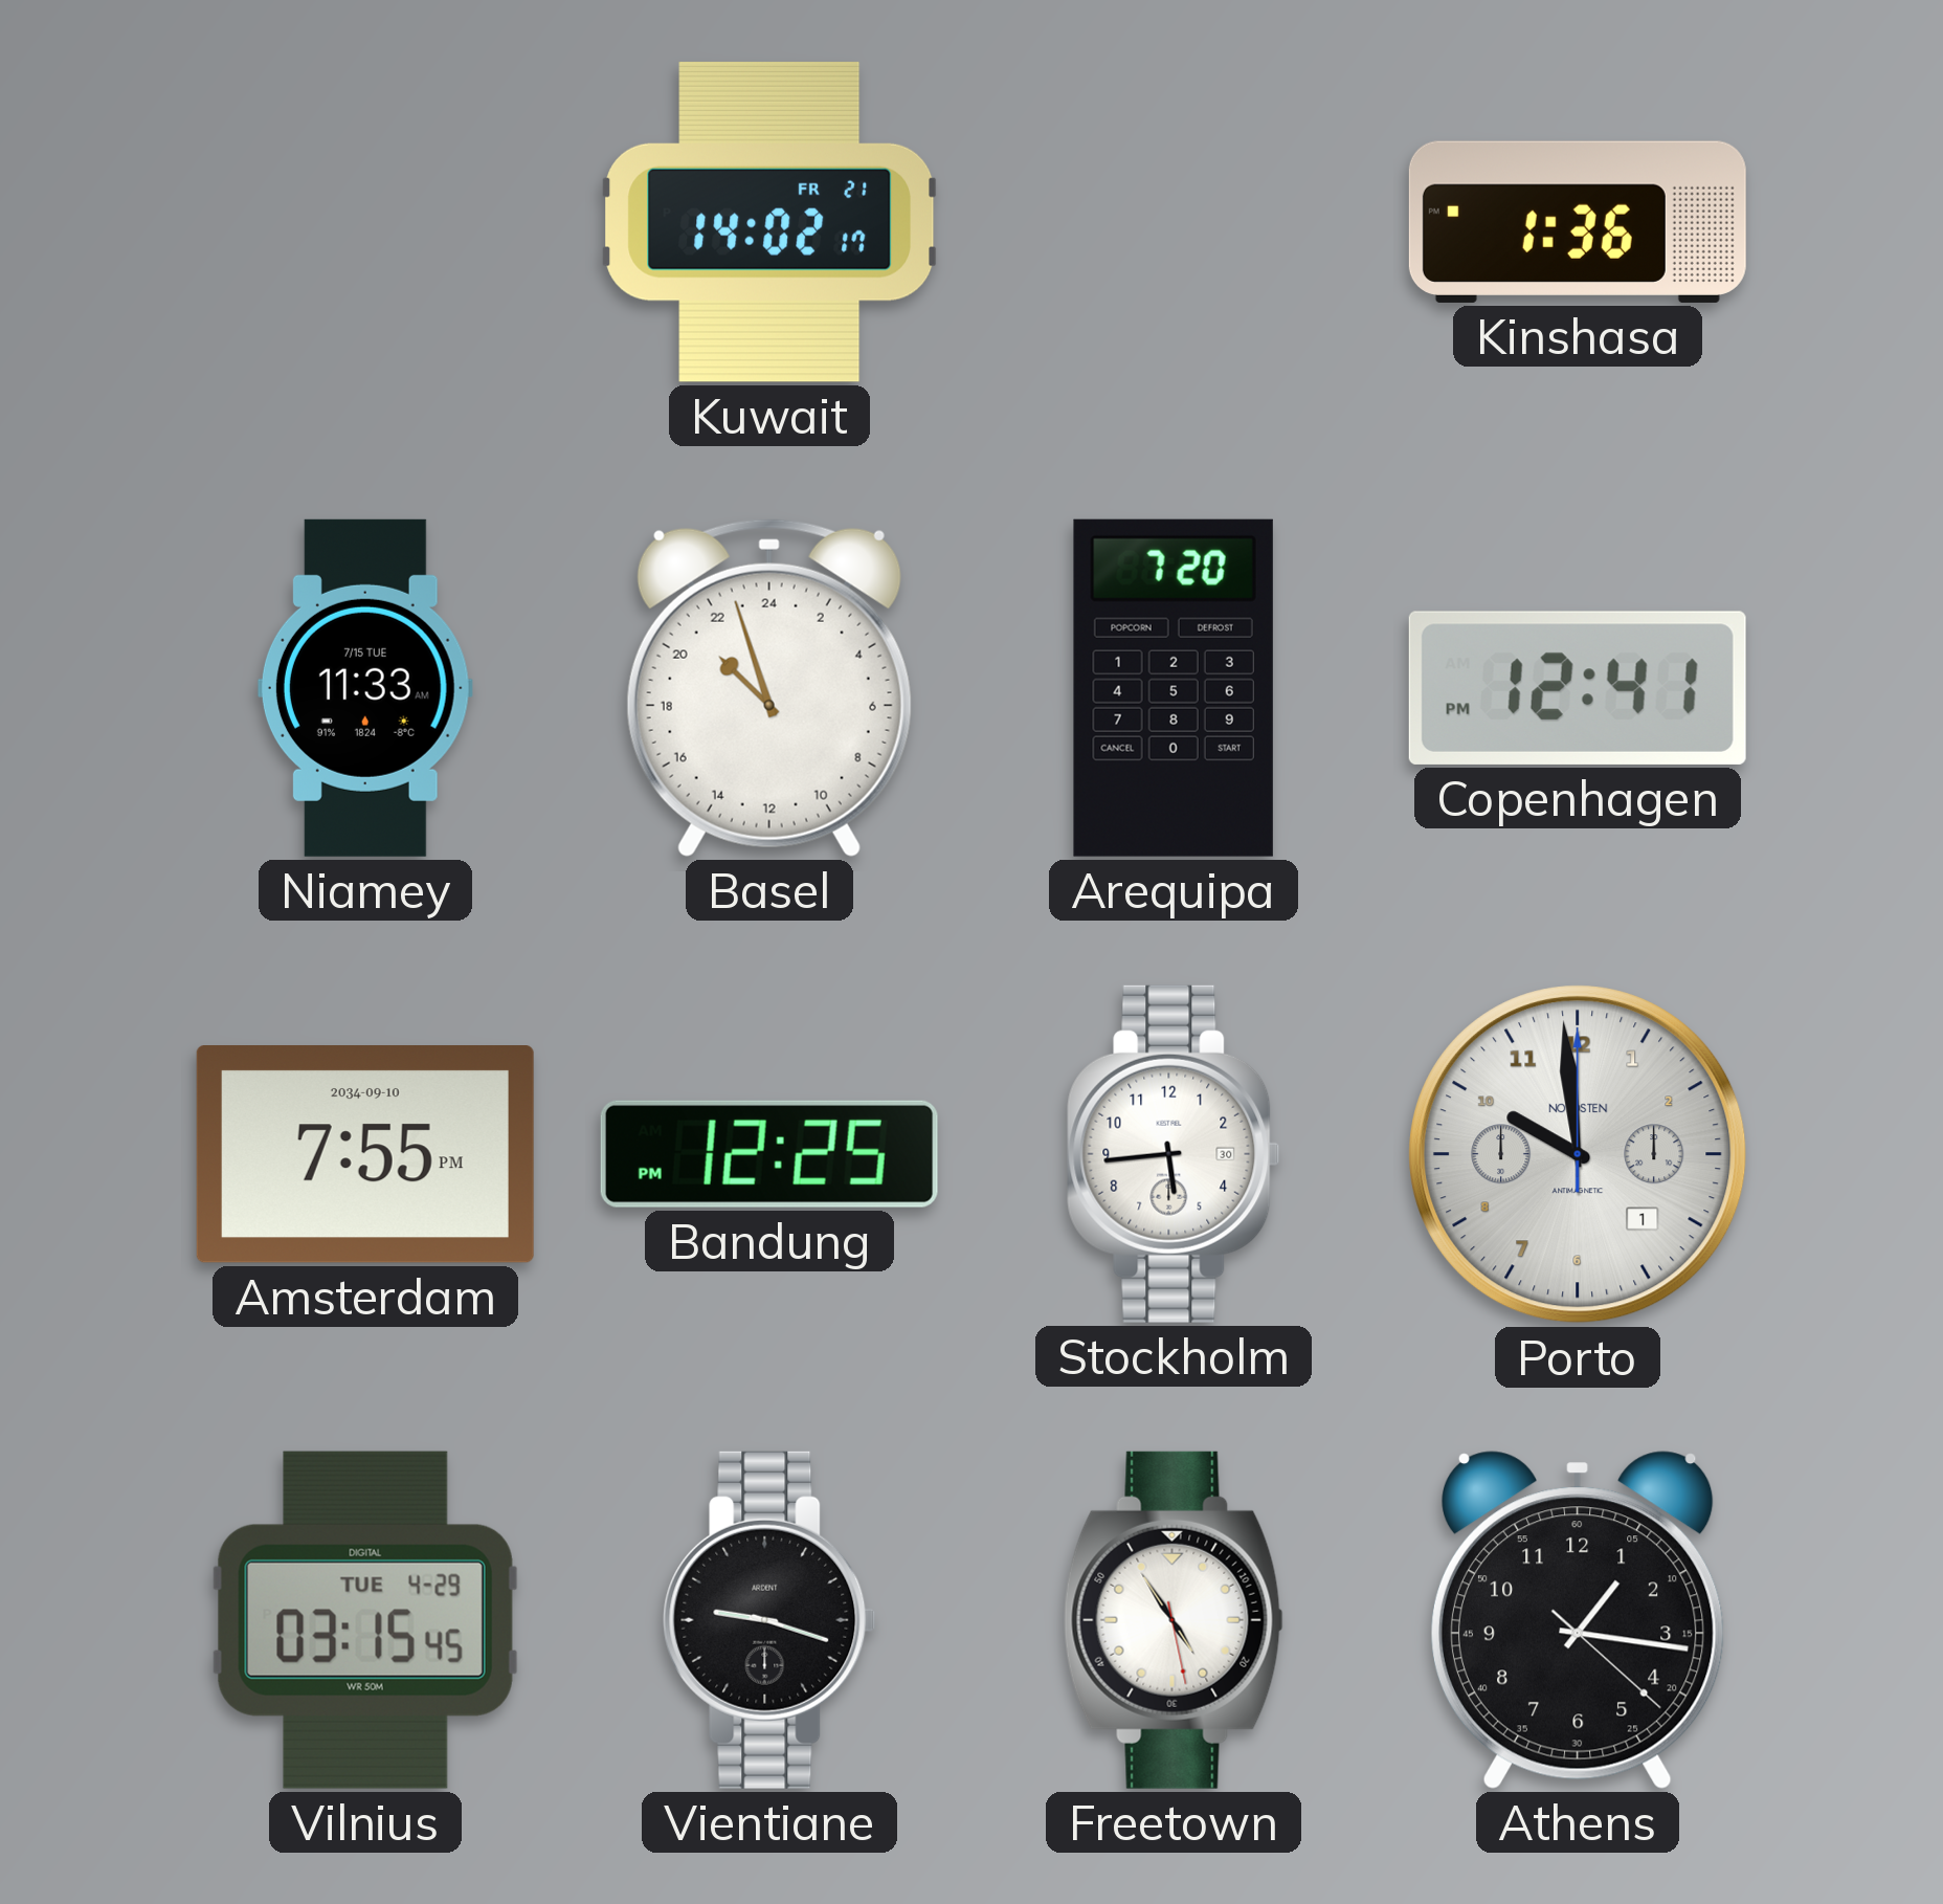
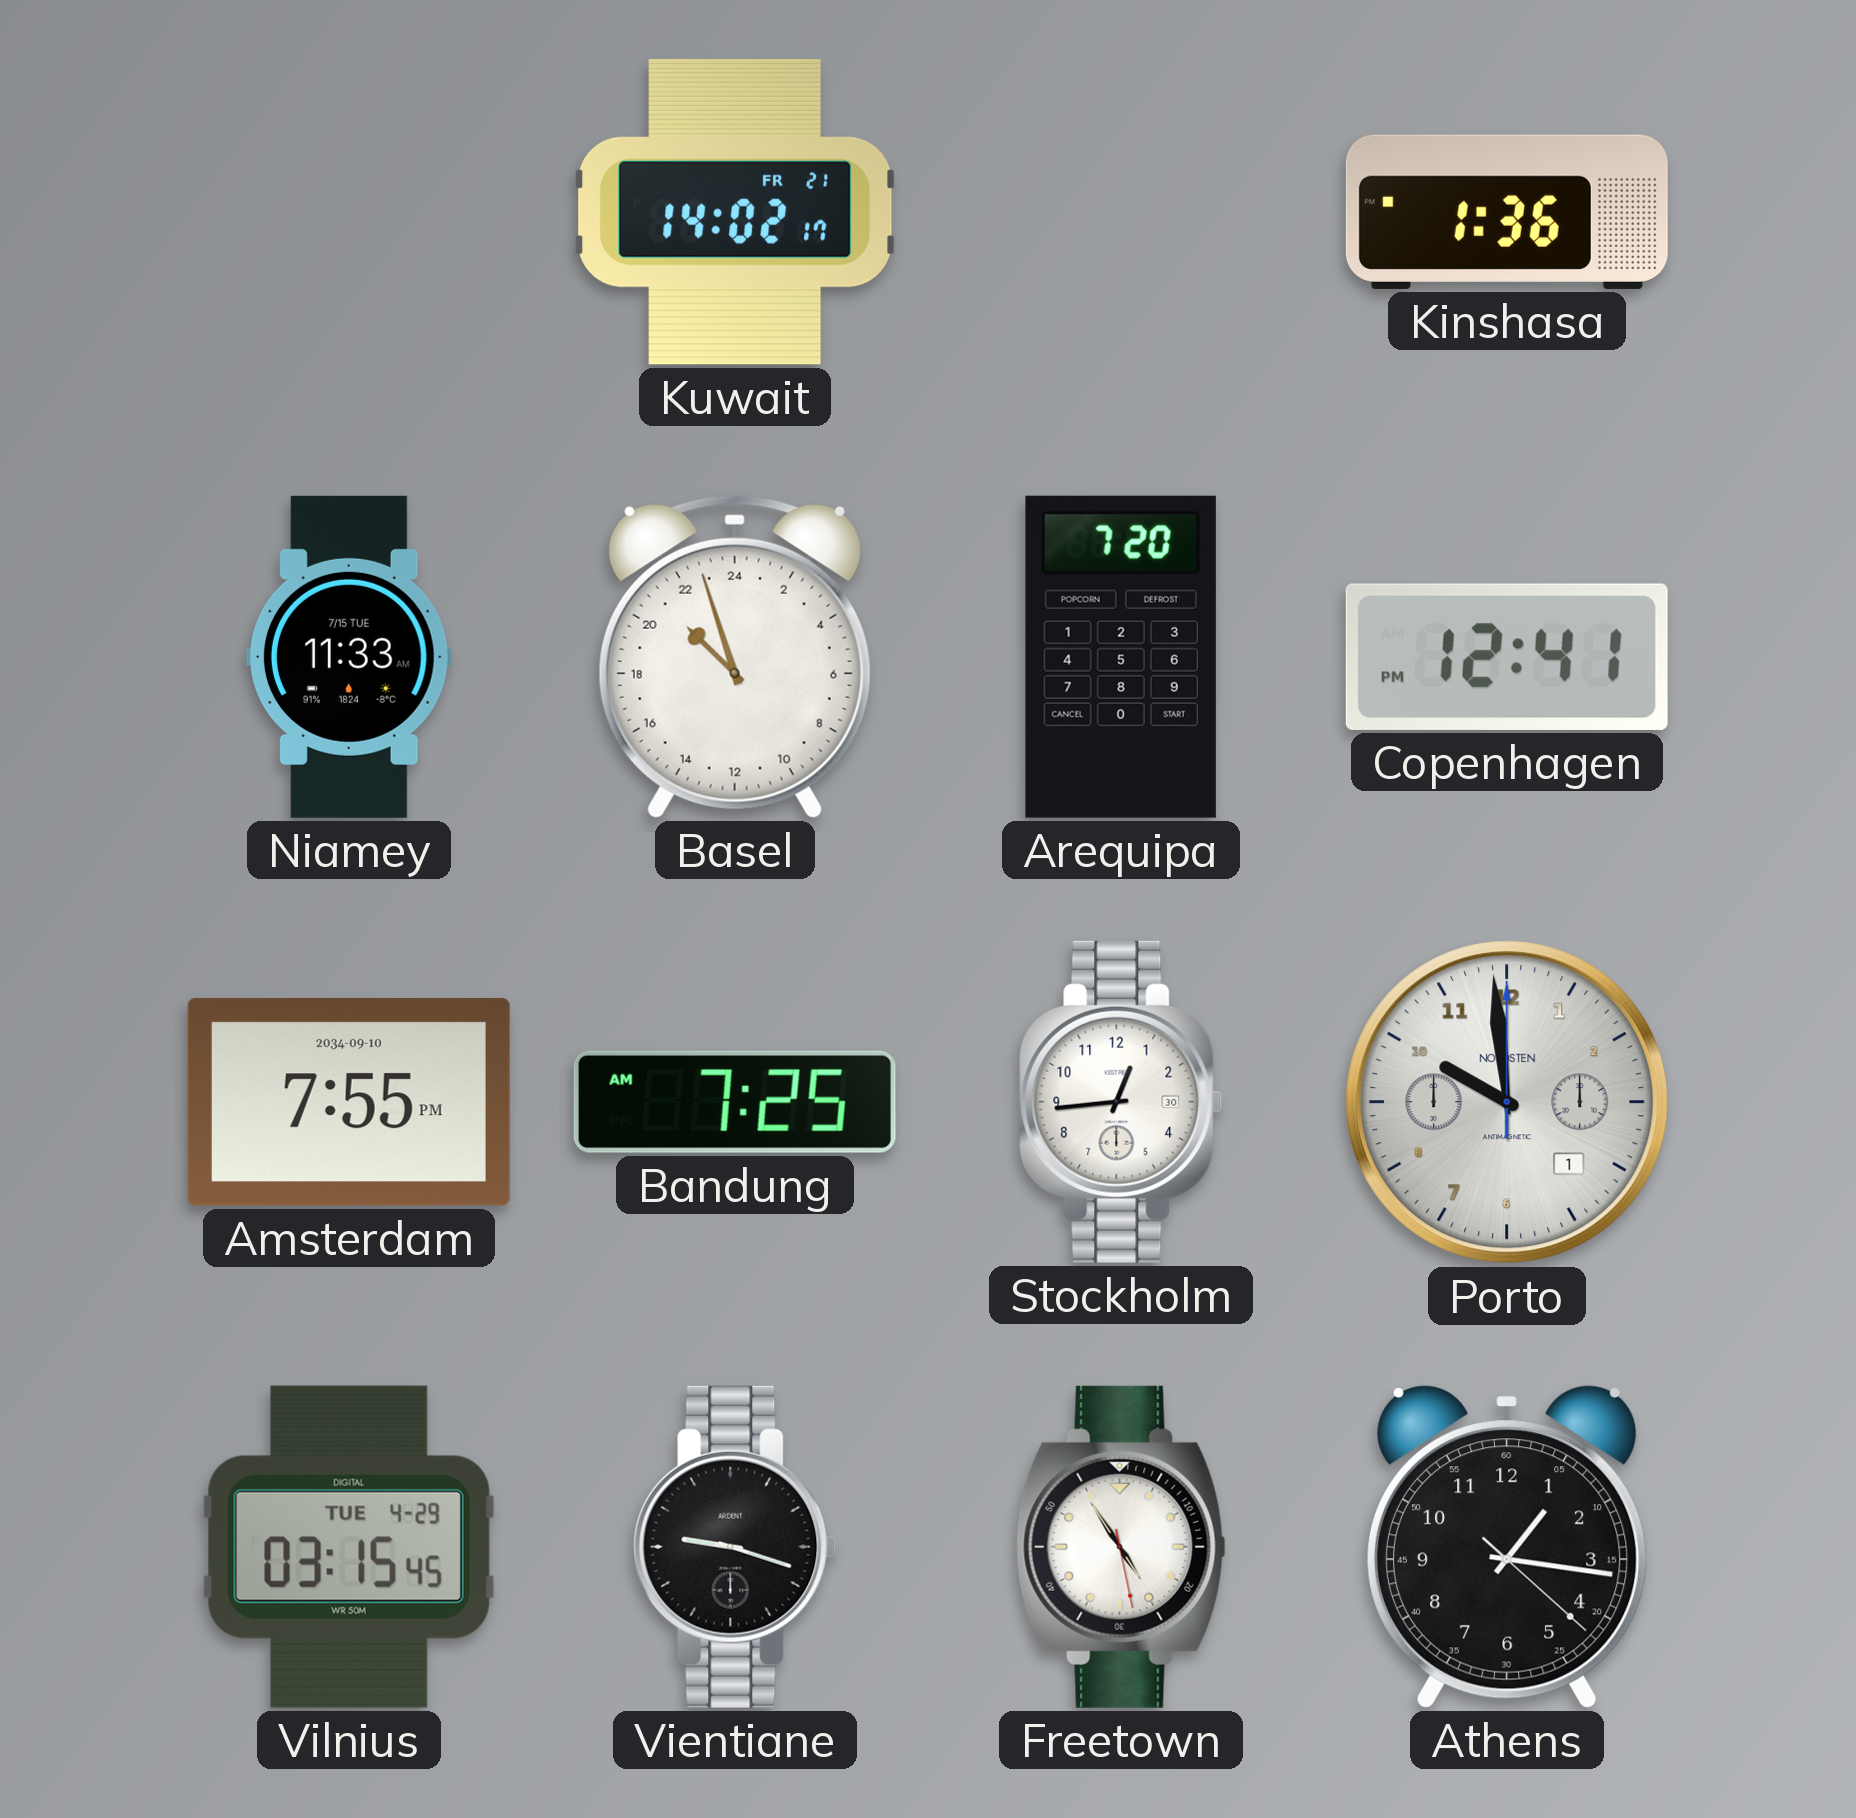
Bandung: 12:25 -> 7:25 (735, 1102)
Stockholm: 5:44 -> 12:44 (1121, 1102)
